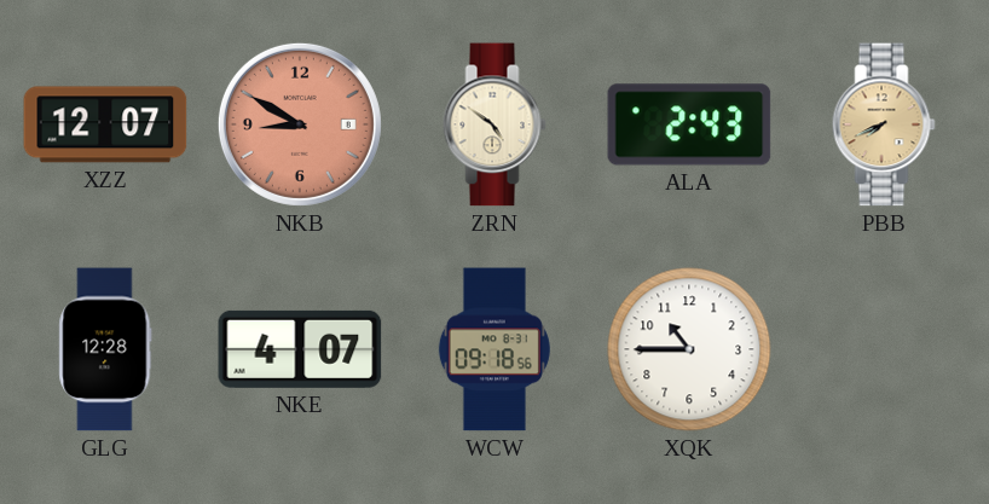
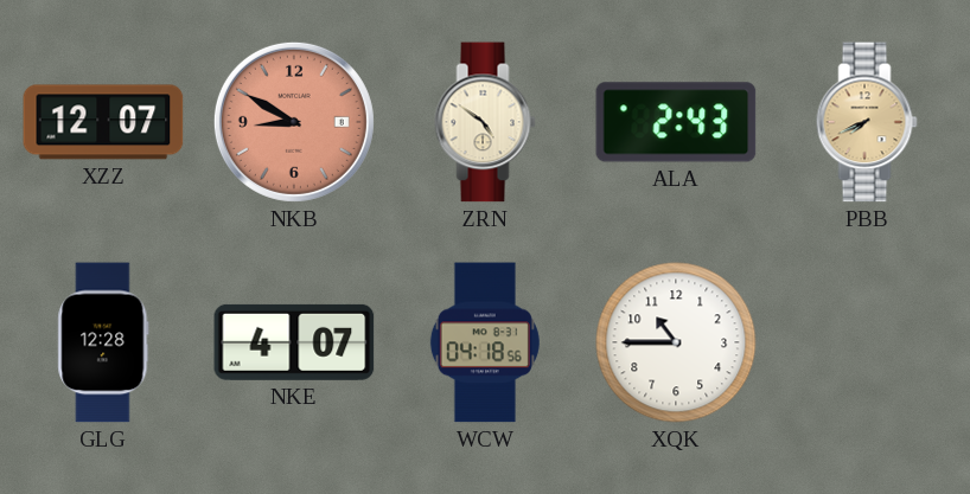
WCW: 09:18 -> 04:18 (485, 342)
